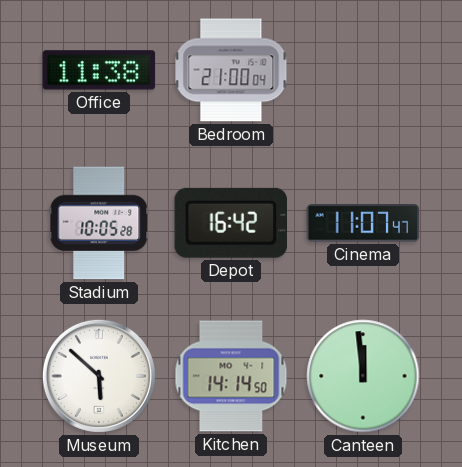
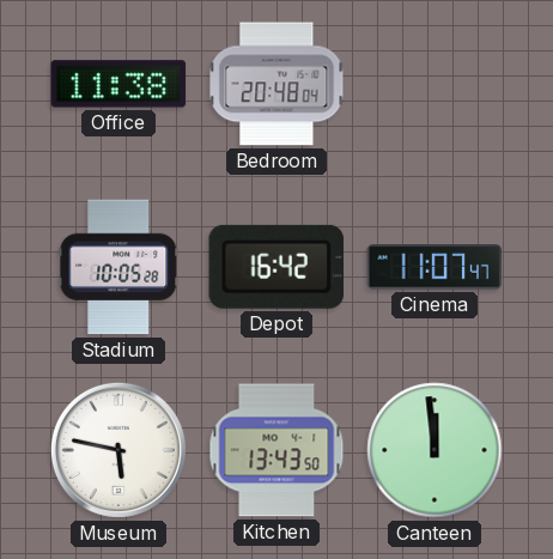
Bedroom: 21:00 -> 20:48 (276, 84)
Museum: 5:52 -> 5:47 (118, 450)
Kitchen: 14:14 -> 13:43 (276, 450)
